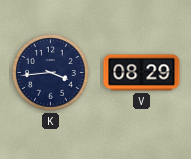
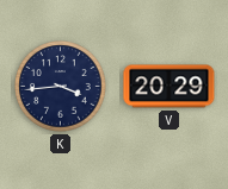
V: 08:29 -> 20:29 (170, 87)
